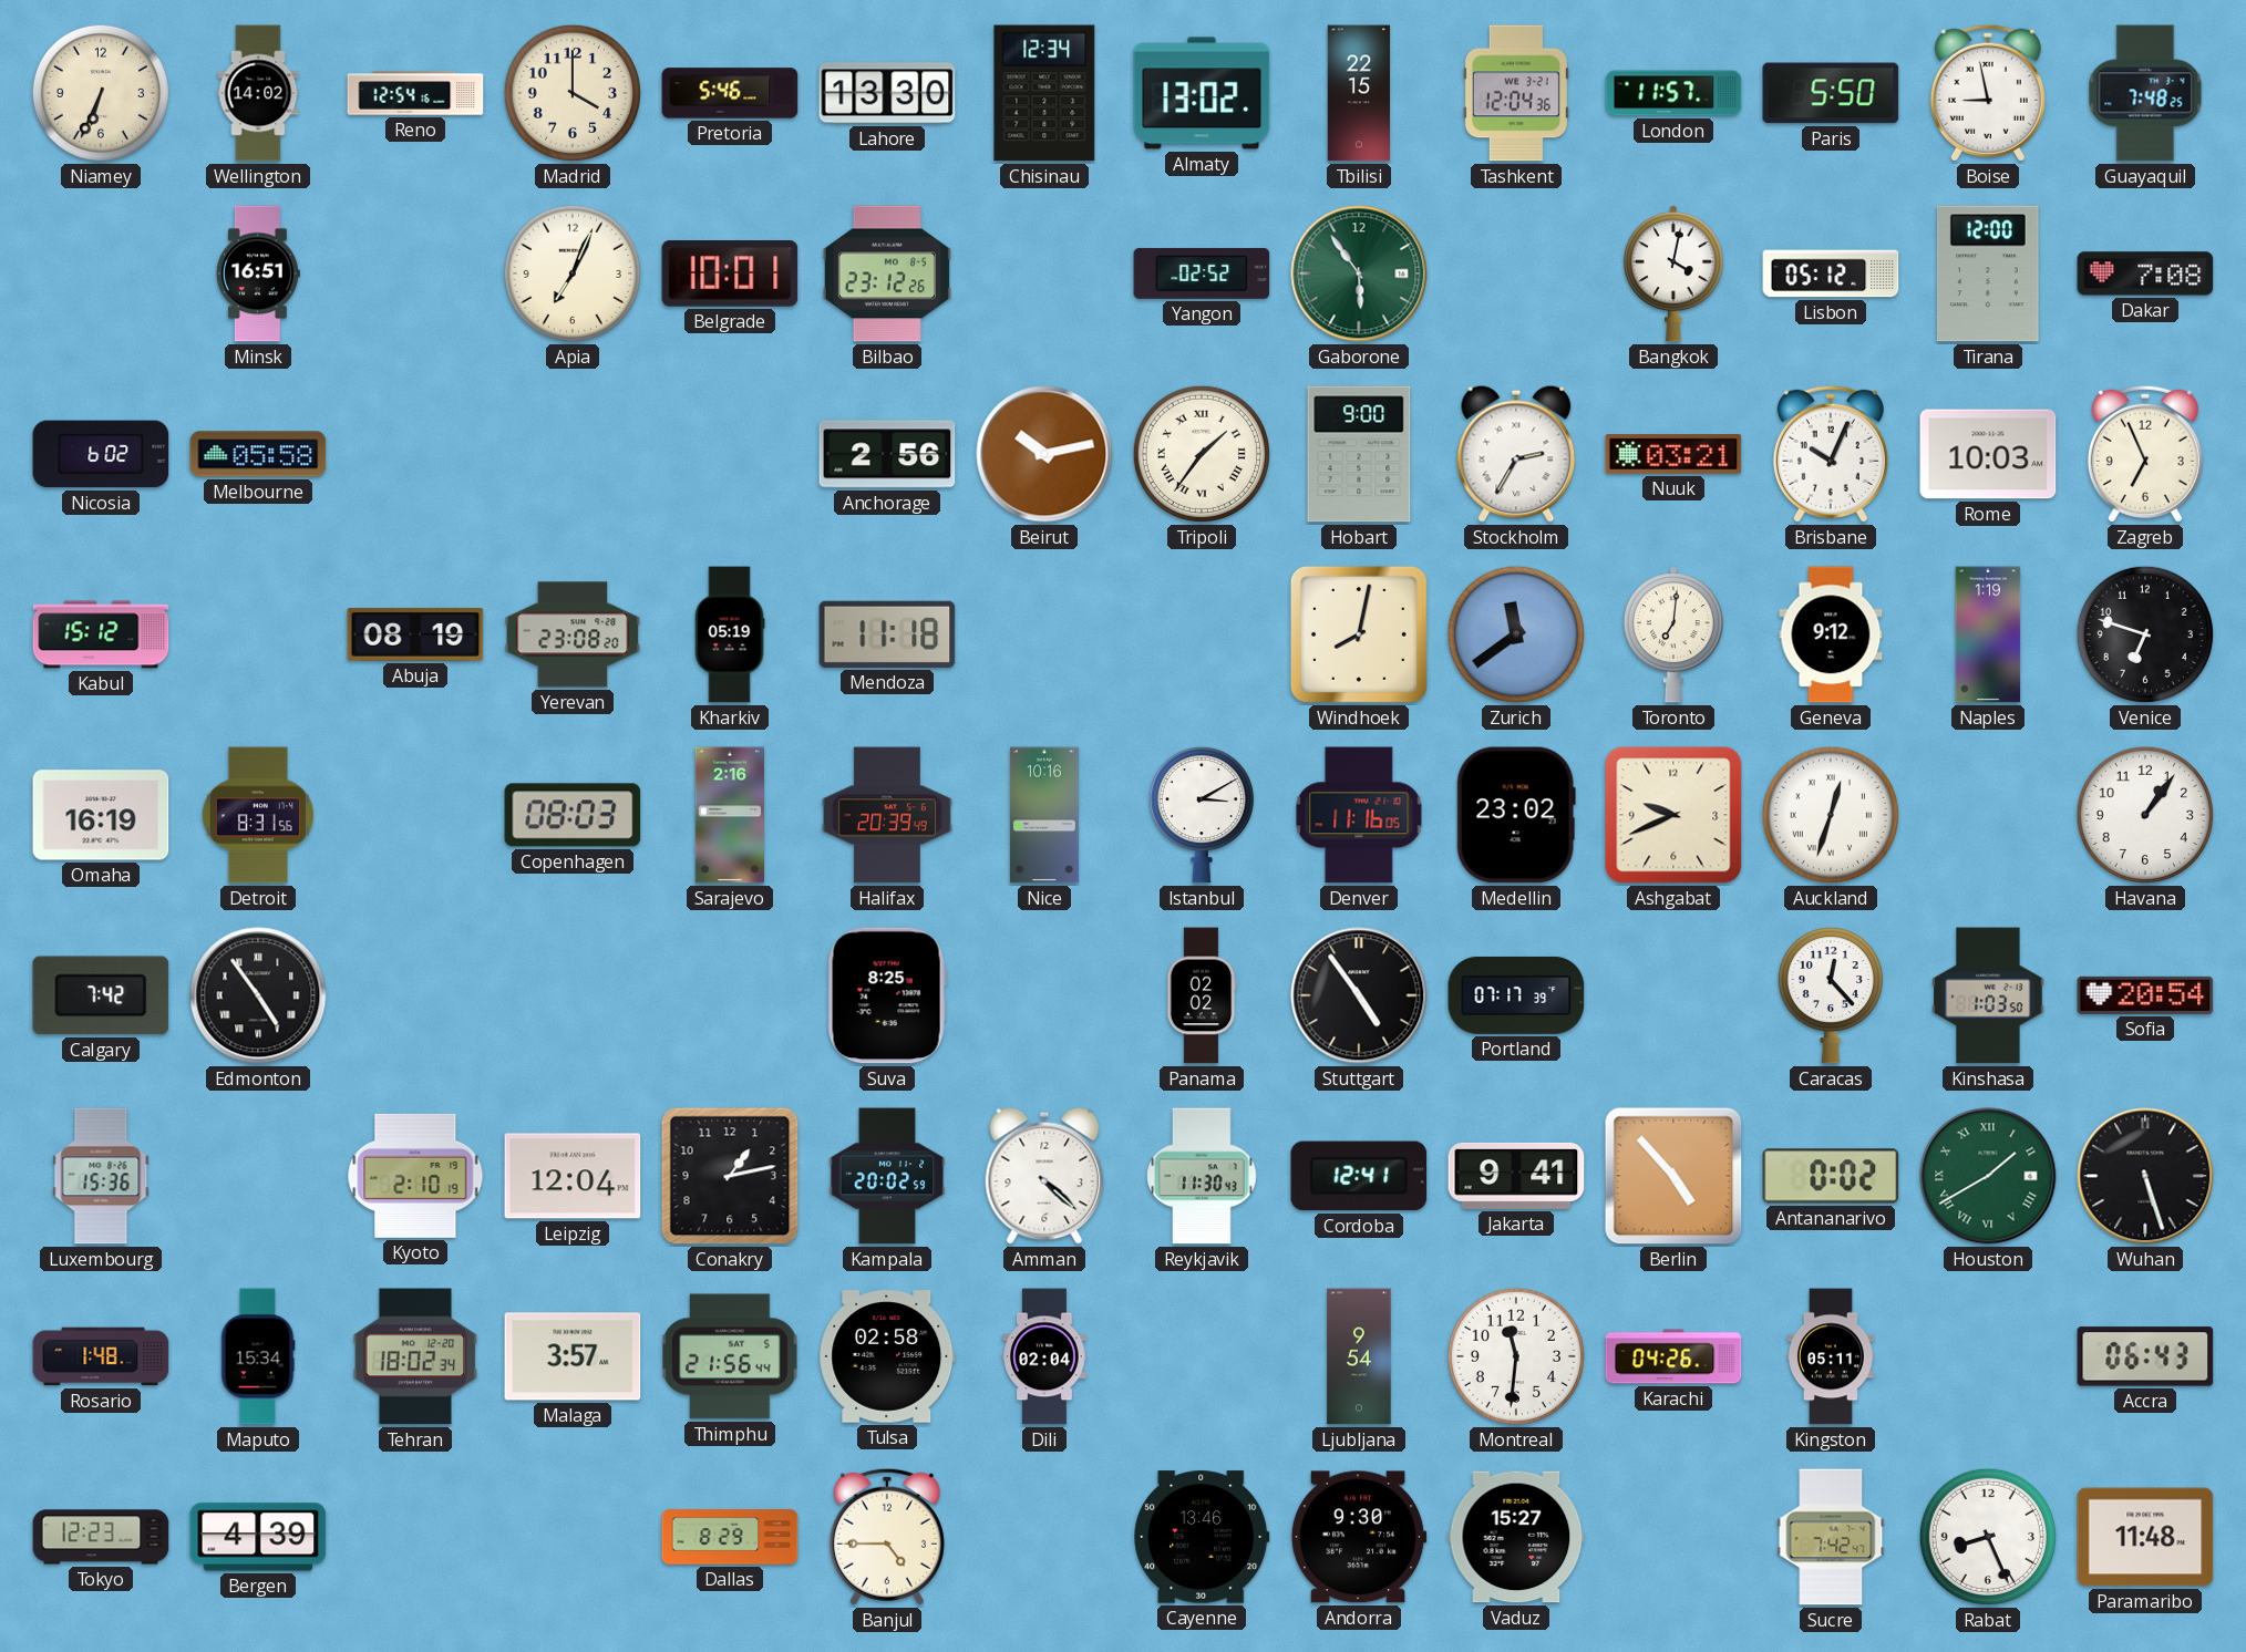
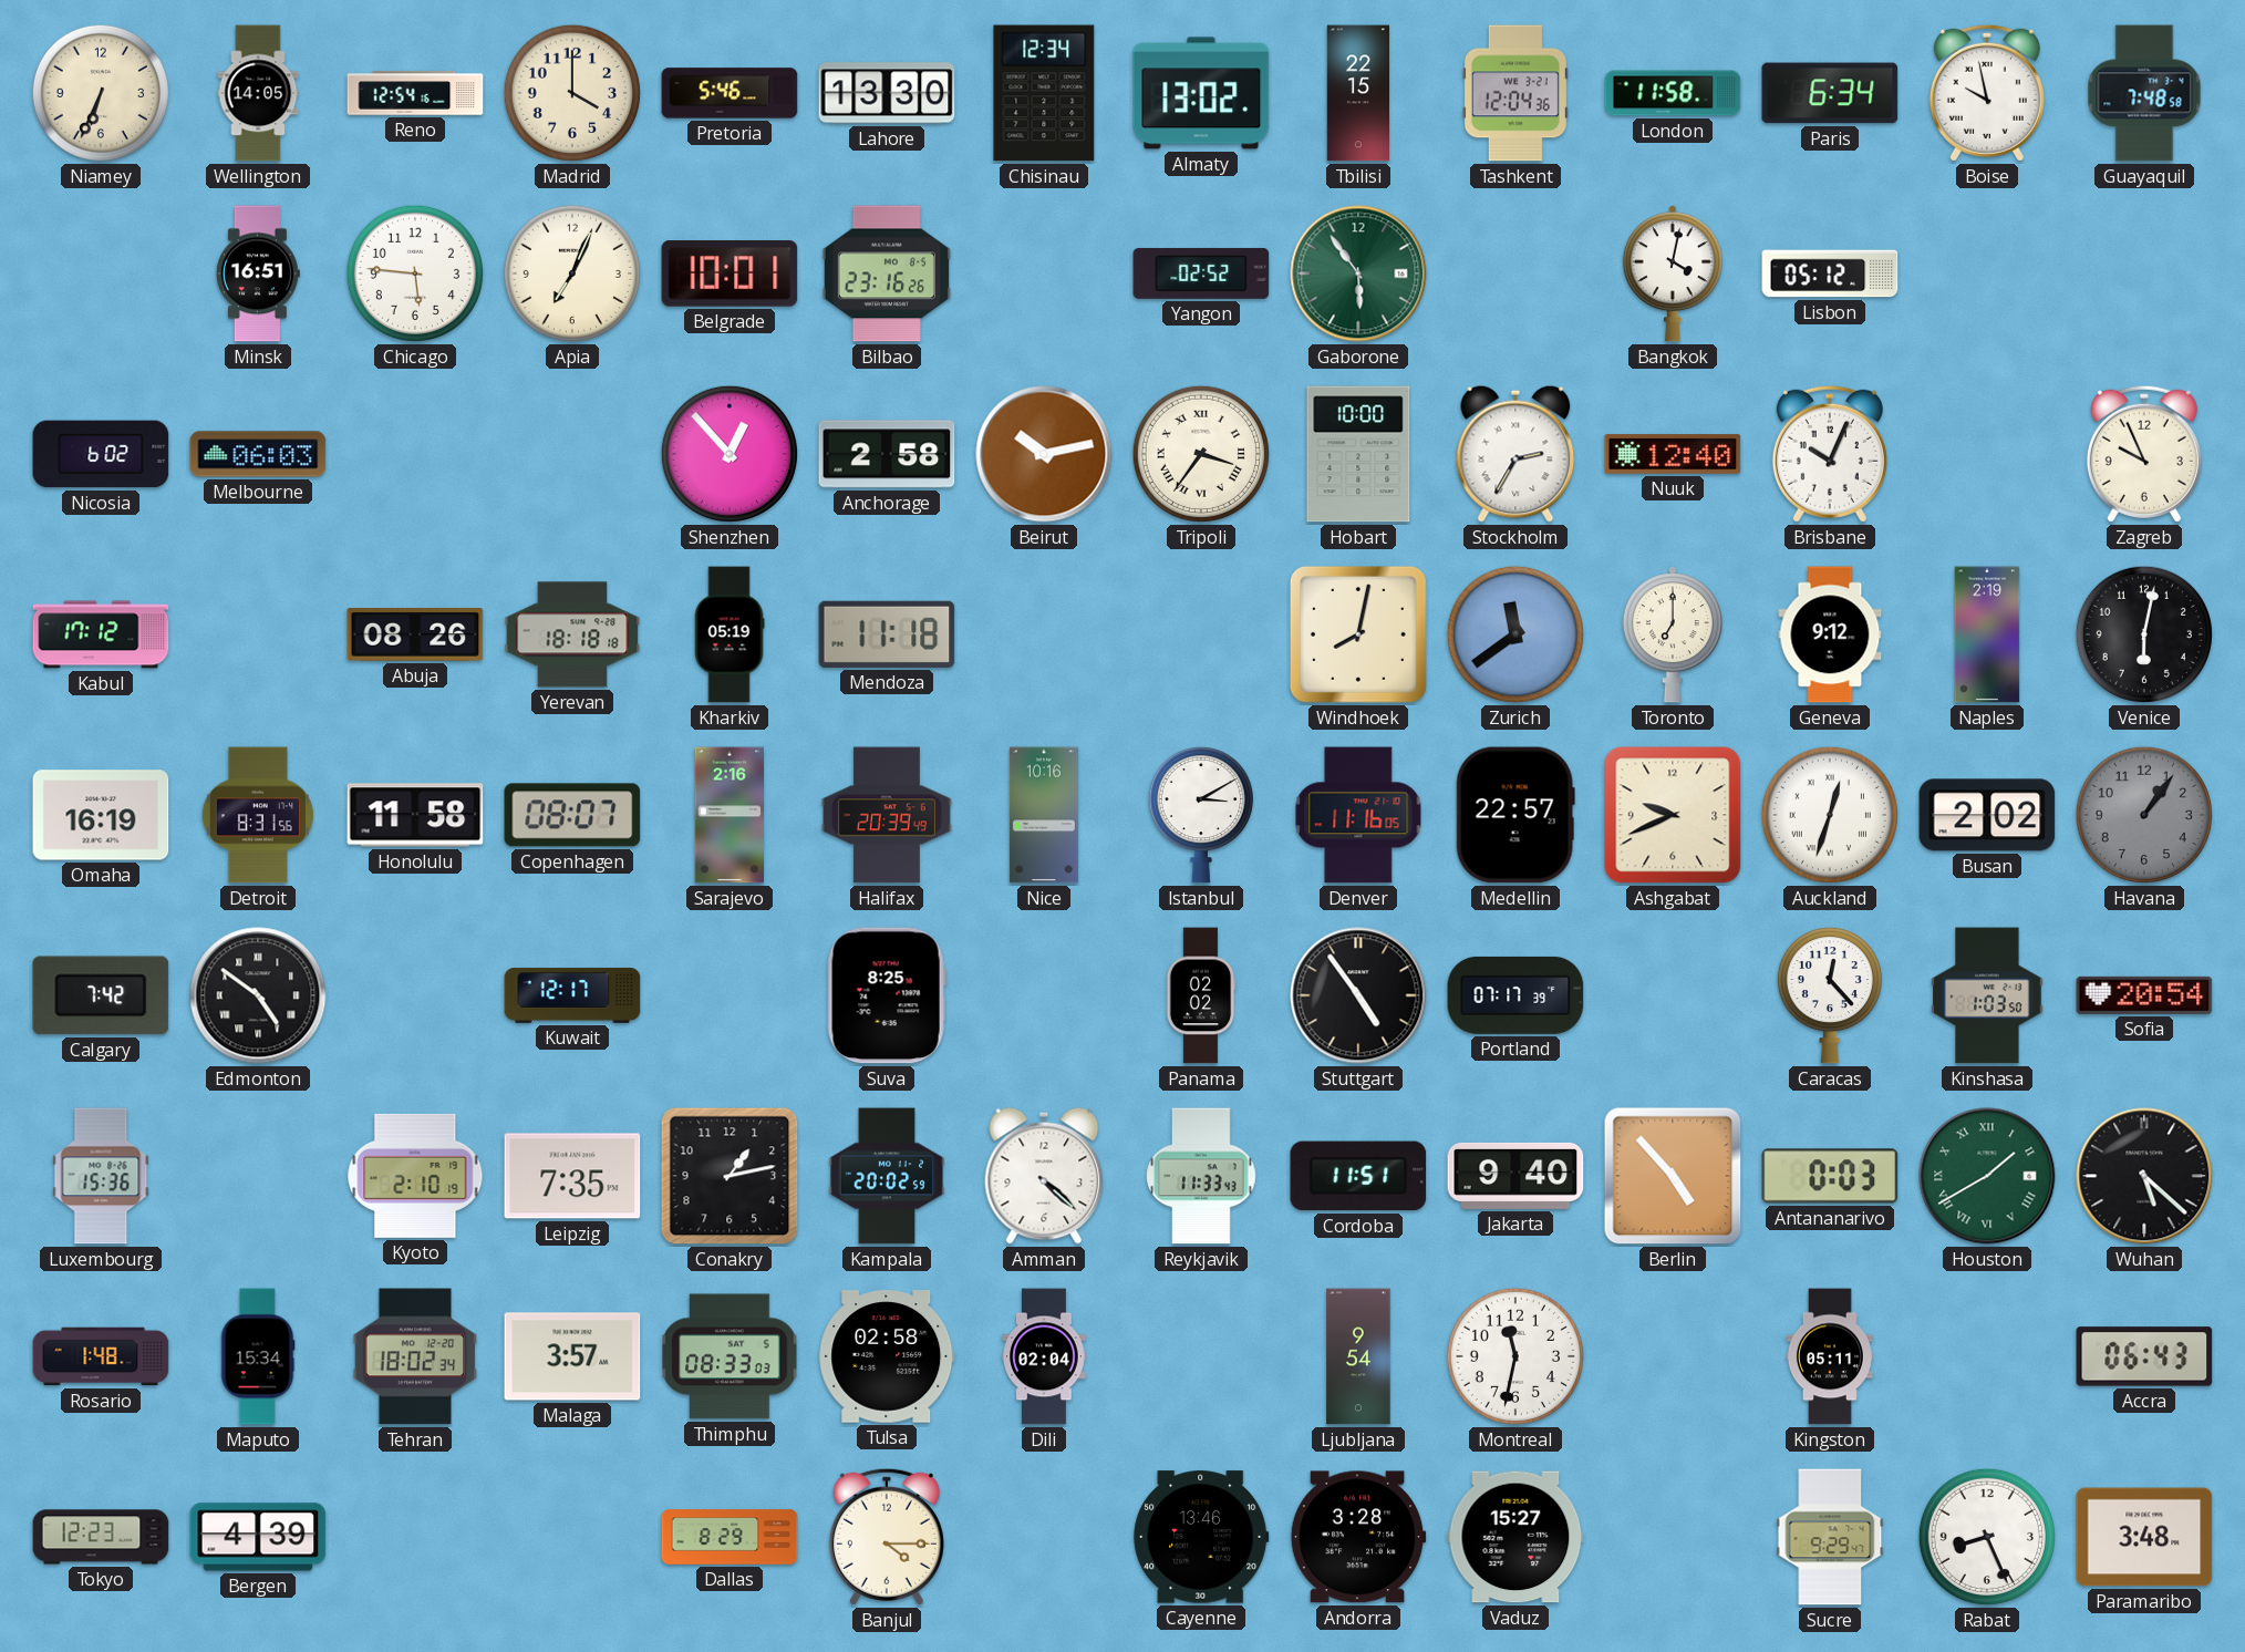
Wellington: 14:02 -> 14:05 (258, 93)
London: 11:57 -> 11:58 (1673, 93)
Paris: 5:50 -> 6:34 (1830, 93)
Boise: 8:58 -> 9:58 (1987, 93)
Guayaquil: 7:48:25 -> 7:48:58 (2144, 93)
Chicago: none -> 5:46 (415, 273)
Bilbao: 23:12 -> 23:16 (887, 273)
Tirana: 12:00 -> none (1988, 273)
Dakar: 7:08 -> none (2145, 273)
Melbourne: 05:58 -> 06:03 (258, 454)
Shenzhen: none -> 12:53 (730, 454)
Anchorage: 2:56 -> 2:58 (887, 454)
Tripoli: 1:36 -> 3:36 (1201, 454)
Hobart: 9:00 -> 10:00 (1358, 454)
Nuuk: 03:21 -> 12:40 (1673, 454)
Rome: 10:03 -> none (1988, 454)
Zagreb: 6:56 -> 9:56 (2144, 454)
Kabul: 15:12 -> 17:12 (101, 634)
Abuja: 08:19 -> 08:26 (415, 634)
Yerevan: 23:08 -> 18:18 (572, 634)
Toronto: 7:01 -> 7:00 (1673, 634)
Naples: 1:19 -> 2:19 (1987, 634)
Venice: 6:48 -> 6:02 (2144, 634)
Honolulu: none -> 11:58 (415, 815)
Copenhagen: 08:03 -> 08:07 (572, 815)
Medellin: 23:02 -> 22:57 (1515, 815)
Busan: none -> 2:02 (1987, 815)
Havana dial: white -> grey (2144, 815)
Edmonton: 4:54 -> 4:51 (258, 995)
Kuwait: none -> 12:17 (572, 995)
Leipzig: 12:04 -> 7:35 (572, 1176)
Reykjavik: 11:30 -> 11:33 (1201, 1176)
Cordoba: 12:41 -> 11:51 (1358, 1176)
Jakarta: 9:41 -> 9:40 (1515, 1176)
Antananarivo: 0:02 -> 0:03 (1830, 1176)
Wuhan: 5:27 -> 5:22 (2144, 1176)
Thimphu: 21:56 -> 08:33 (730, 1356)
Montreal: 11:31 -> 11:32 (1515, 1356)
Karachi: 04:26 -> none (1673, 1356)
Banjul: 4:45 -> 4:15 (887, 1537)
Andorra: 9:30 -> 3:28 (1358, 1537)
Sucre: 7:42 -> 9:29 (1830, 1537)
Paramaribo: 11:48 -> 3:48 (2144, 1537)
